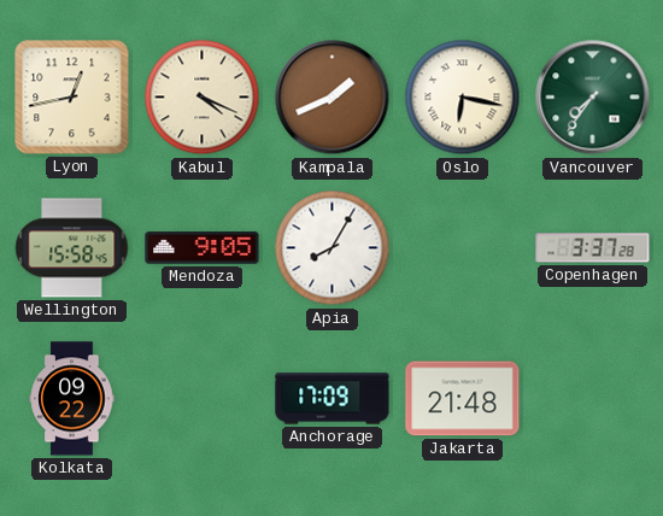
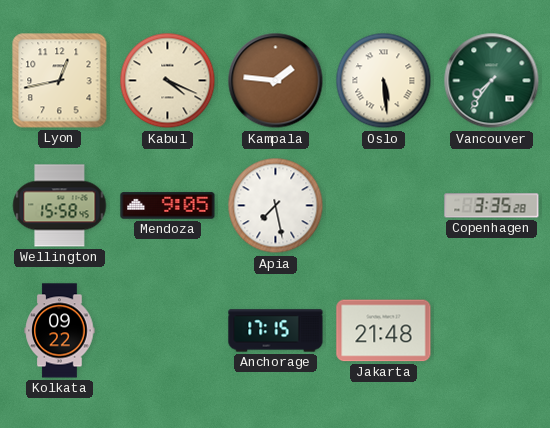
Kampala: 1:41 -> 1:46 (276, 81)
Oslo: 6:17 -> 5:29 (384, 81)
Apia: 8:05 -> 7:28 (276, 206)
Copenhagen: 3:37 -> 3:35 (492, 206)
Anchorage: 17:09 -> 17:15 (276, 331)
